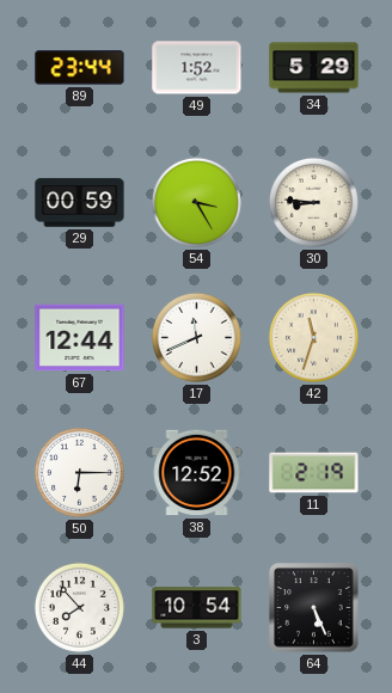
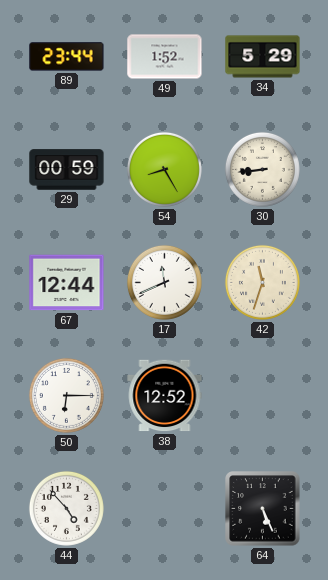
54: 3:25 -> 8:25 (164, 169)
30: 8:46 -> 8:44 (262, 169)
11: 2:19 -> none (314, 473)
44: 7:53 -> 4:53 (66, 508)
3: 10:54 -> none (197, 608)
